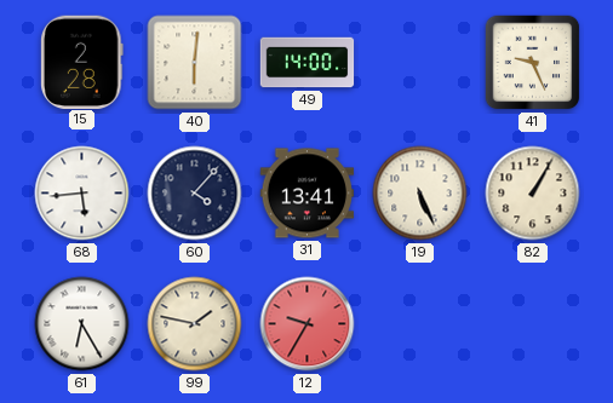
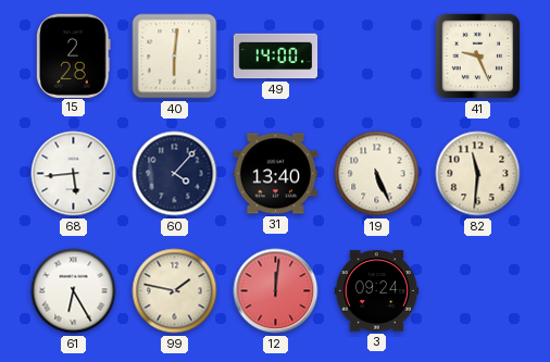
31: 13:41 -> 13:40 (276, 174)
82: 1:05 -> 11:31 (478, 174)
12: 9:35 -> 12:01 (276, 291)
3: none -> 09:24 (377, 291)
